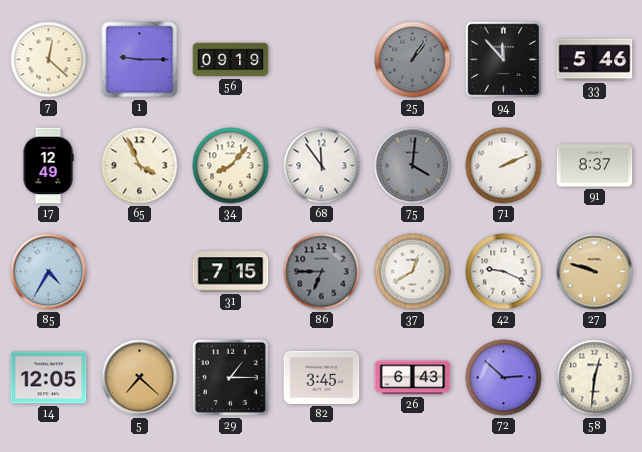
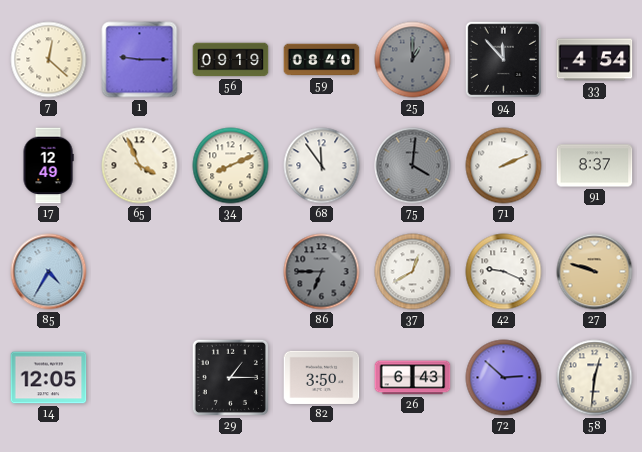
59: none -> 08:40 (322, 60)
25: 1:06 -> 1:00 (413, 60)
33: 5:46 -> 4:54 (595, 60)
34: 8:07 -> 8:11 (231, 166)
31: 7:15 -> none (231, 272)
5: 7:22 -> none (140, 378)
82: 3:45 -> 3:50 (322, 377)
